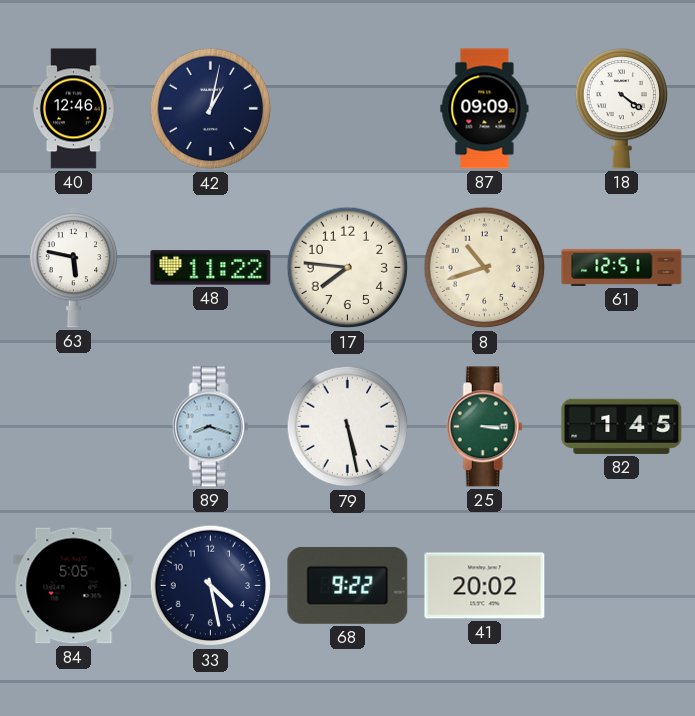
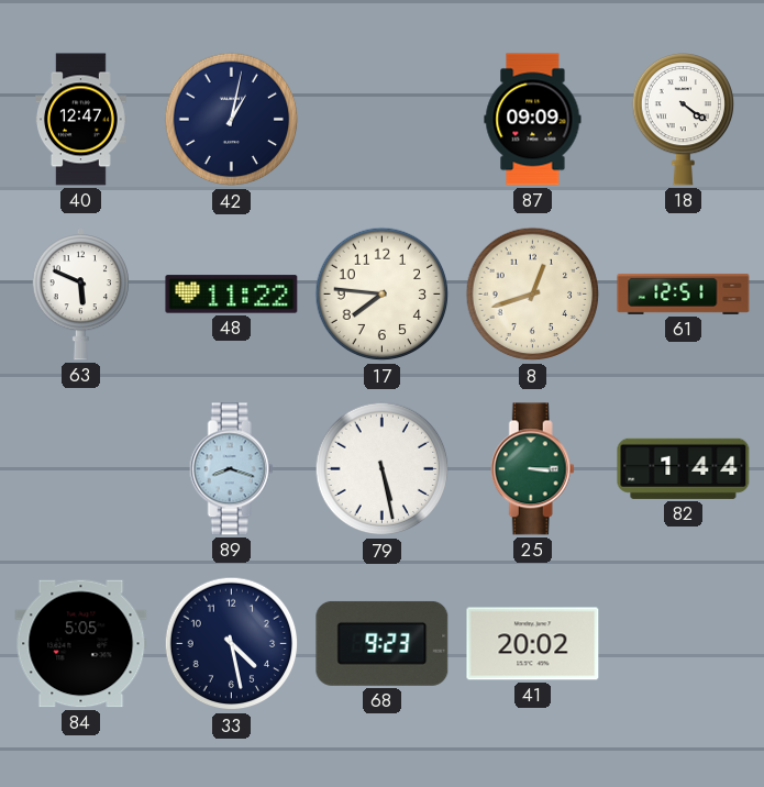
40: 12:46 -> 12:47 (80, 120)
63: 5:47 -> 5:49 (80, 295)
8: 10:42 -> 12:42 (533, 295)
82: 1:45 -> 1:44 (684, 468)
68: 9:22 -> 9:23 (383, 643)
